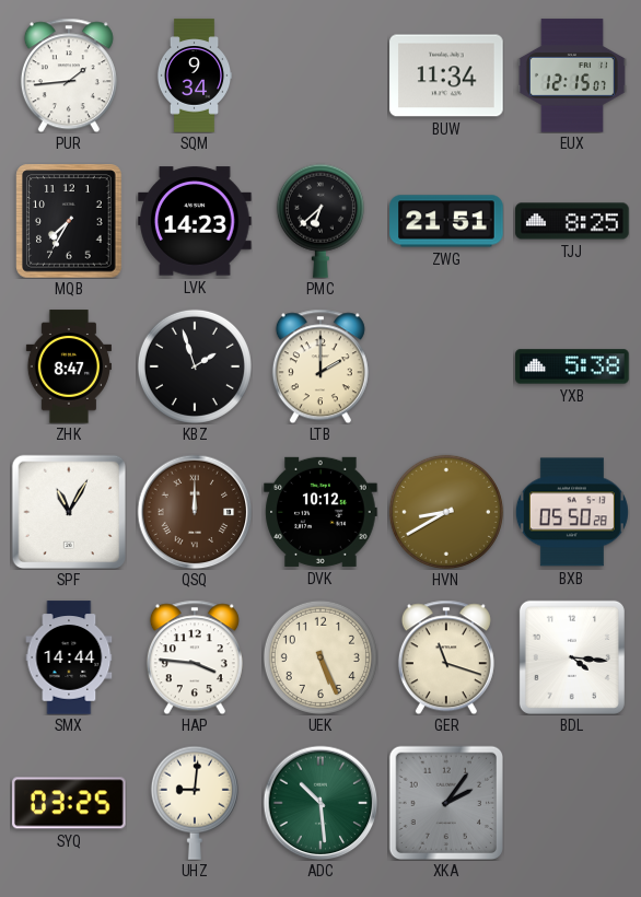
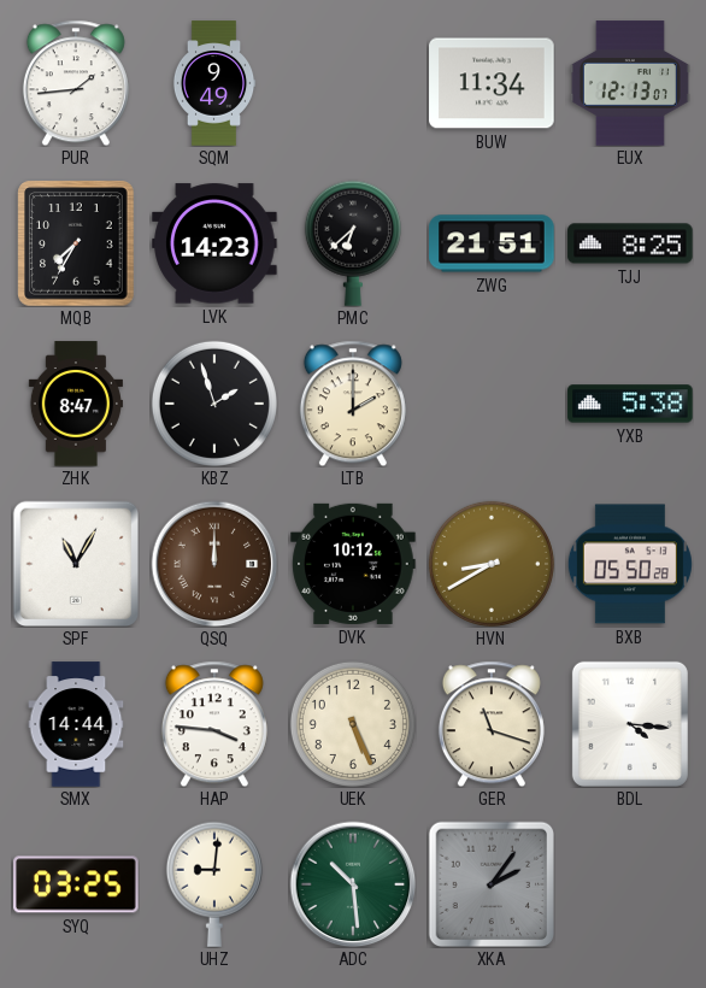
SQM: 9:34 -> 9:49 (214, 83)
EUX: 12:15 -> 12:13 (630, 83)
